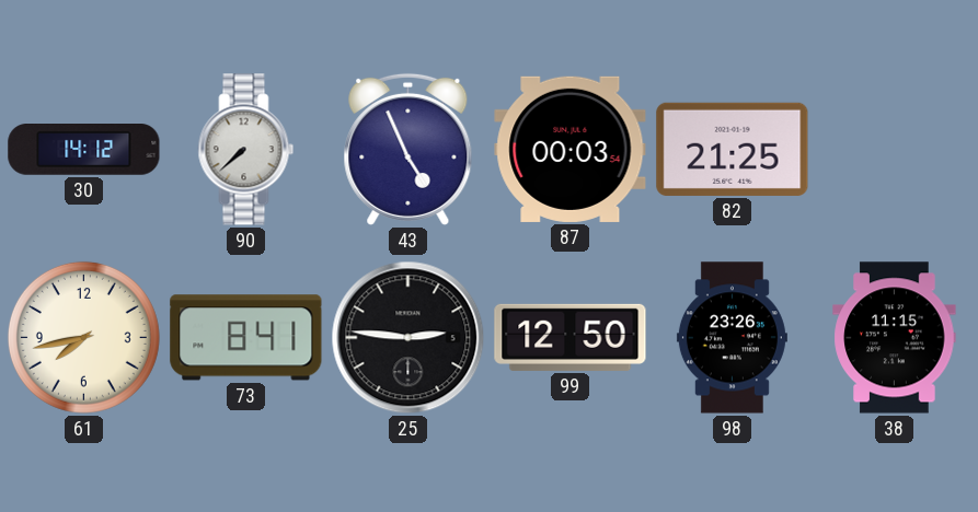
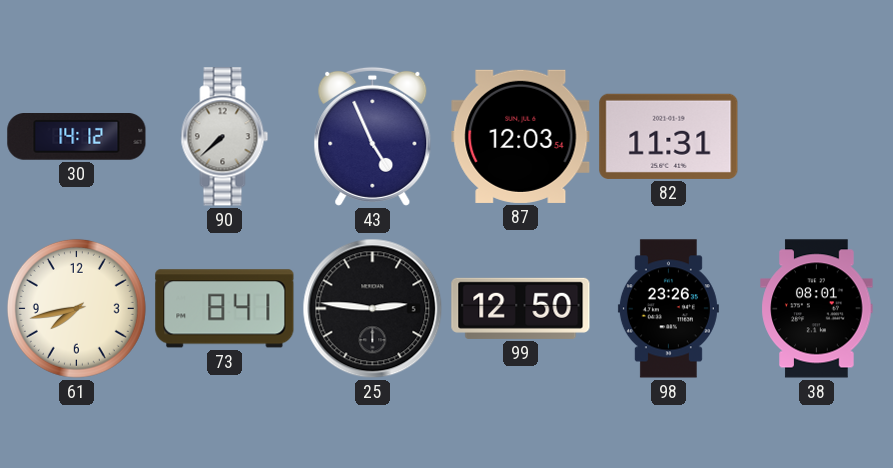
87: 00:03 -> 12:03 (521, 136)
82: 21:25 -> 11:31 (669, 136)
38: 11:15 -> 08:01 (817, 309)
